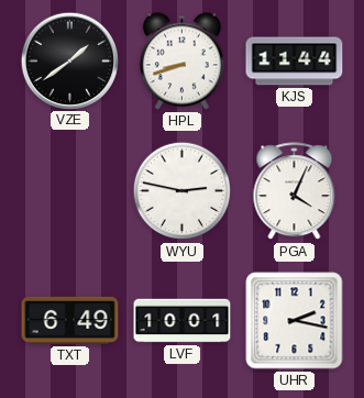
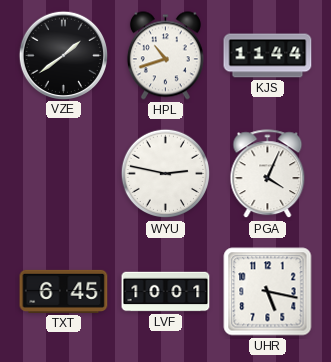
HPL: 8:42 -> 10:42 (165, 56)
TXT: 6:49 -> 6:45 (64, 291)
UHR: 2:17 -> 5:17 (268, 292)
